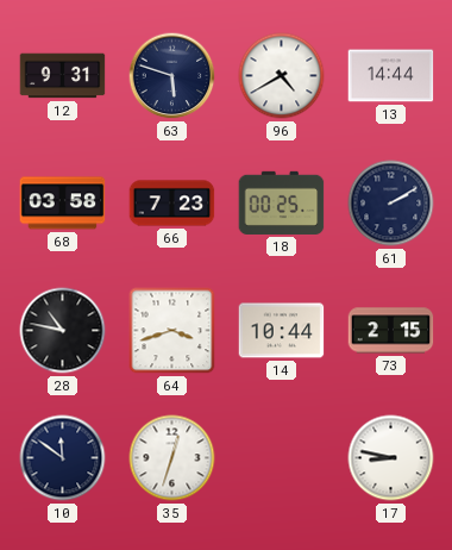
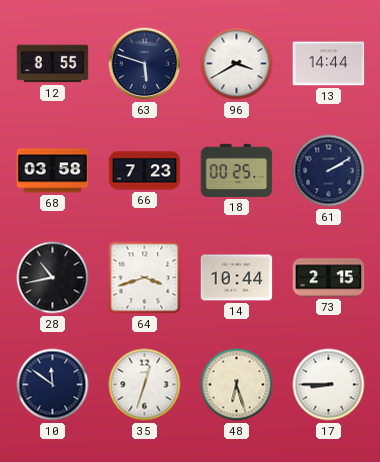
12: 9:31 -> 8:55 (53, 64)
96: 4:40 -> 3:40 (237, 64)
28: 10:47 -> 10:43 (53, 278)
48: none -> 6:27 (237, 385)
17: 8:47 -> 8:45 (329, 385)
